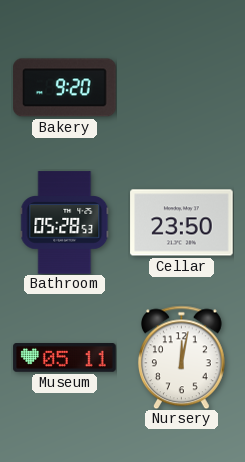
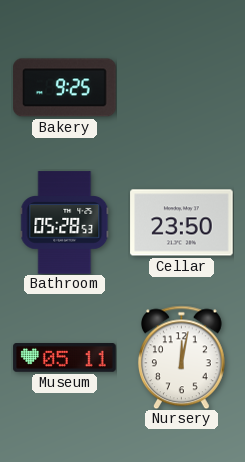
Bakery: 9:20 -> 9:25 (65, 88)
